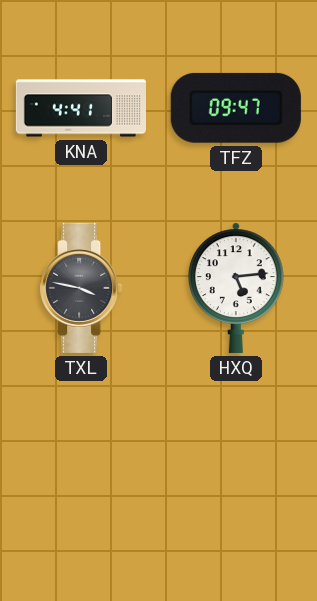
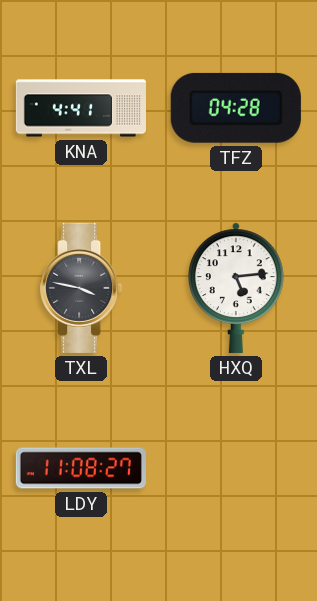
TFZ: 09:47 -> 04:28 (236, 108)
LDY: none -> 11:08 (81, 468)
